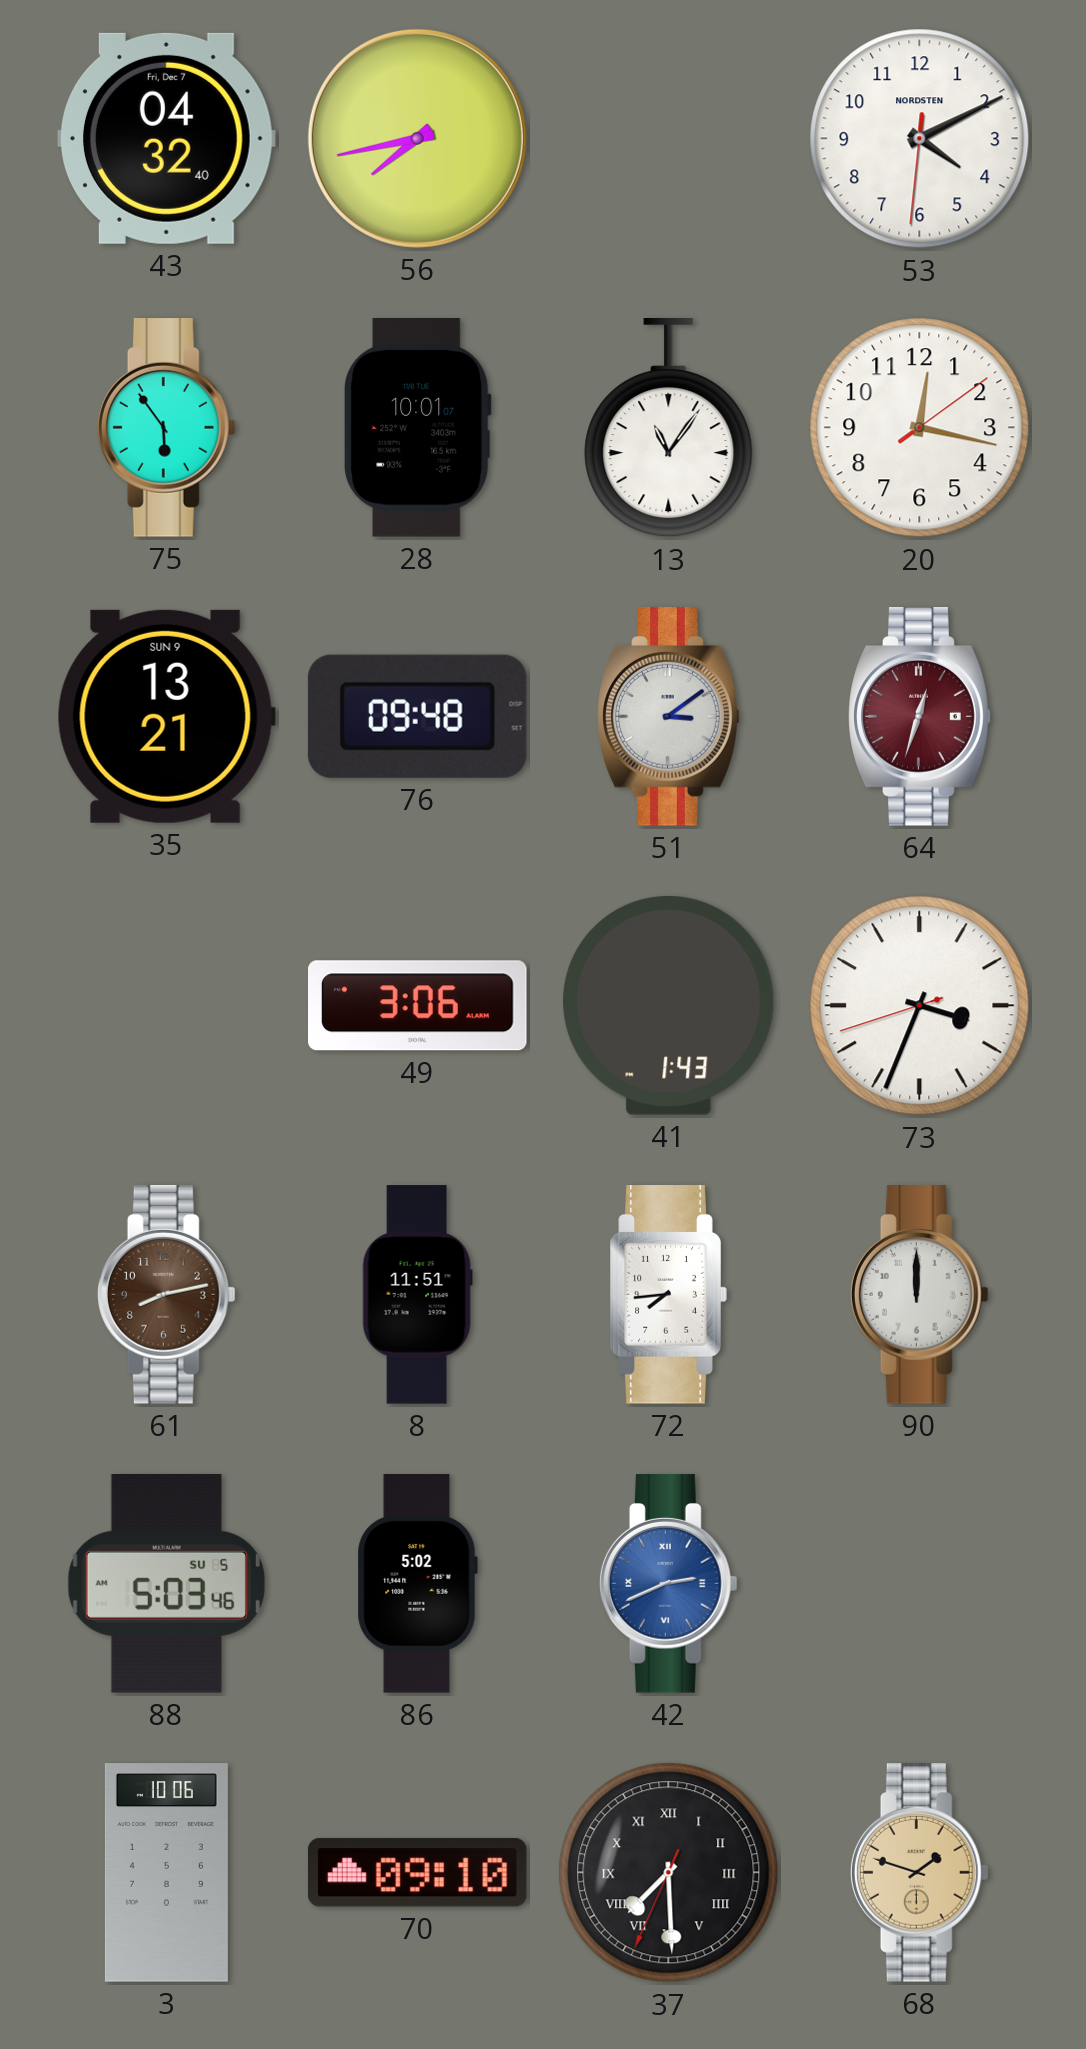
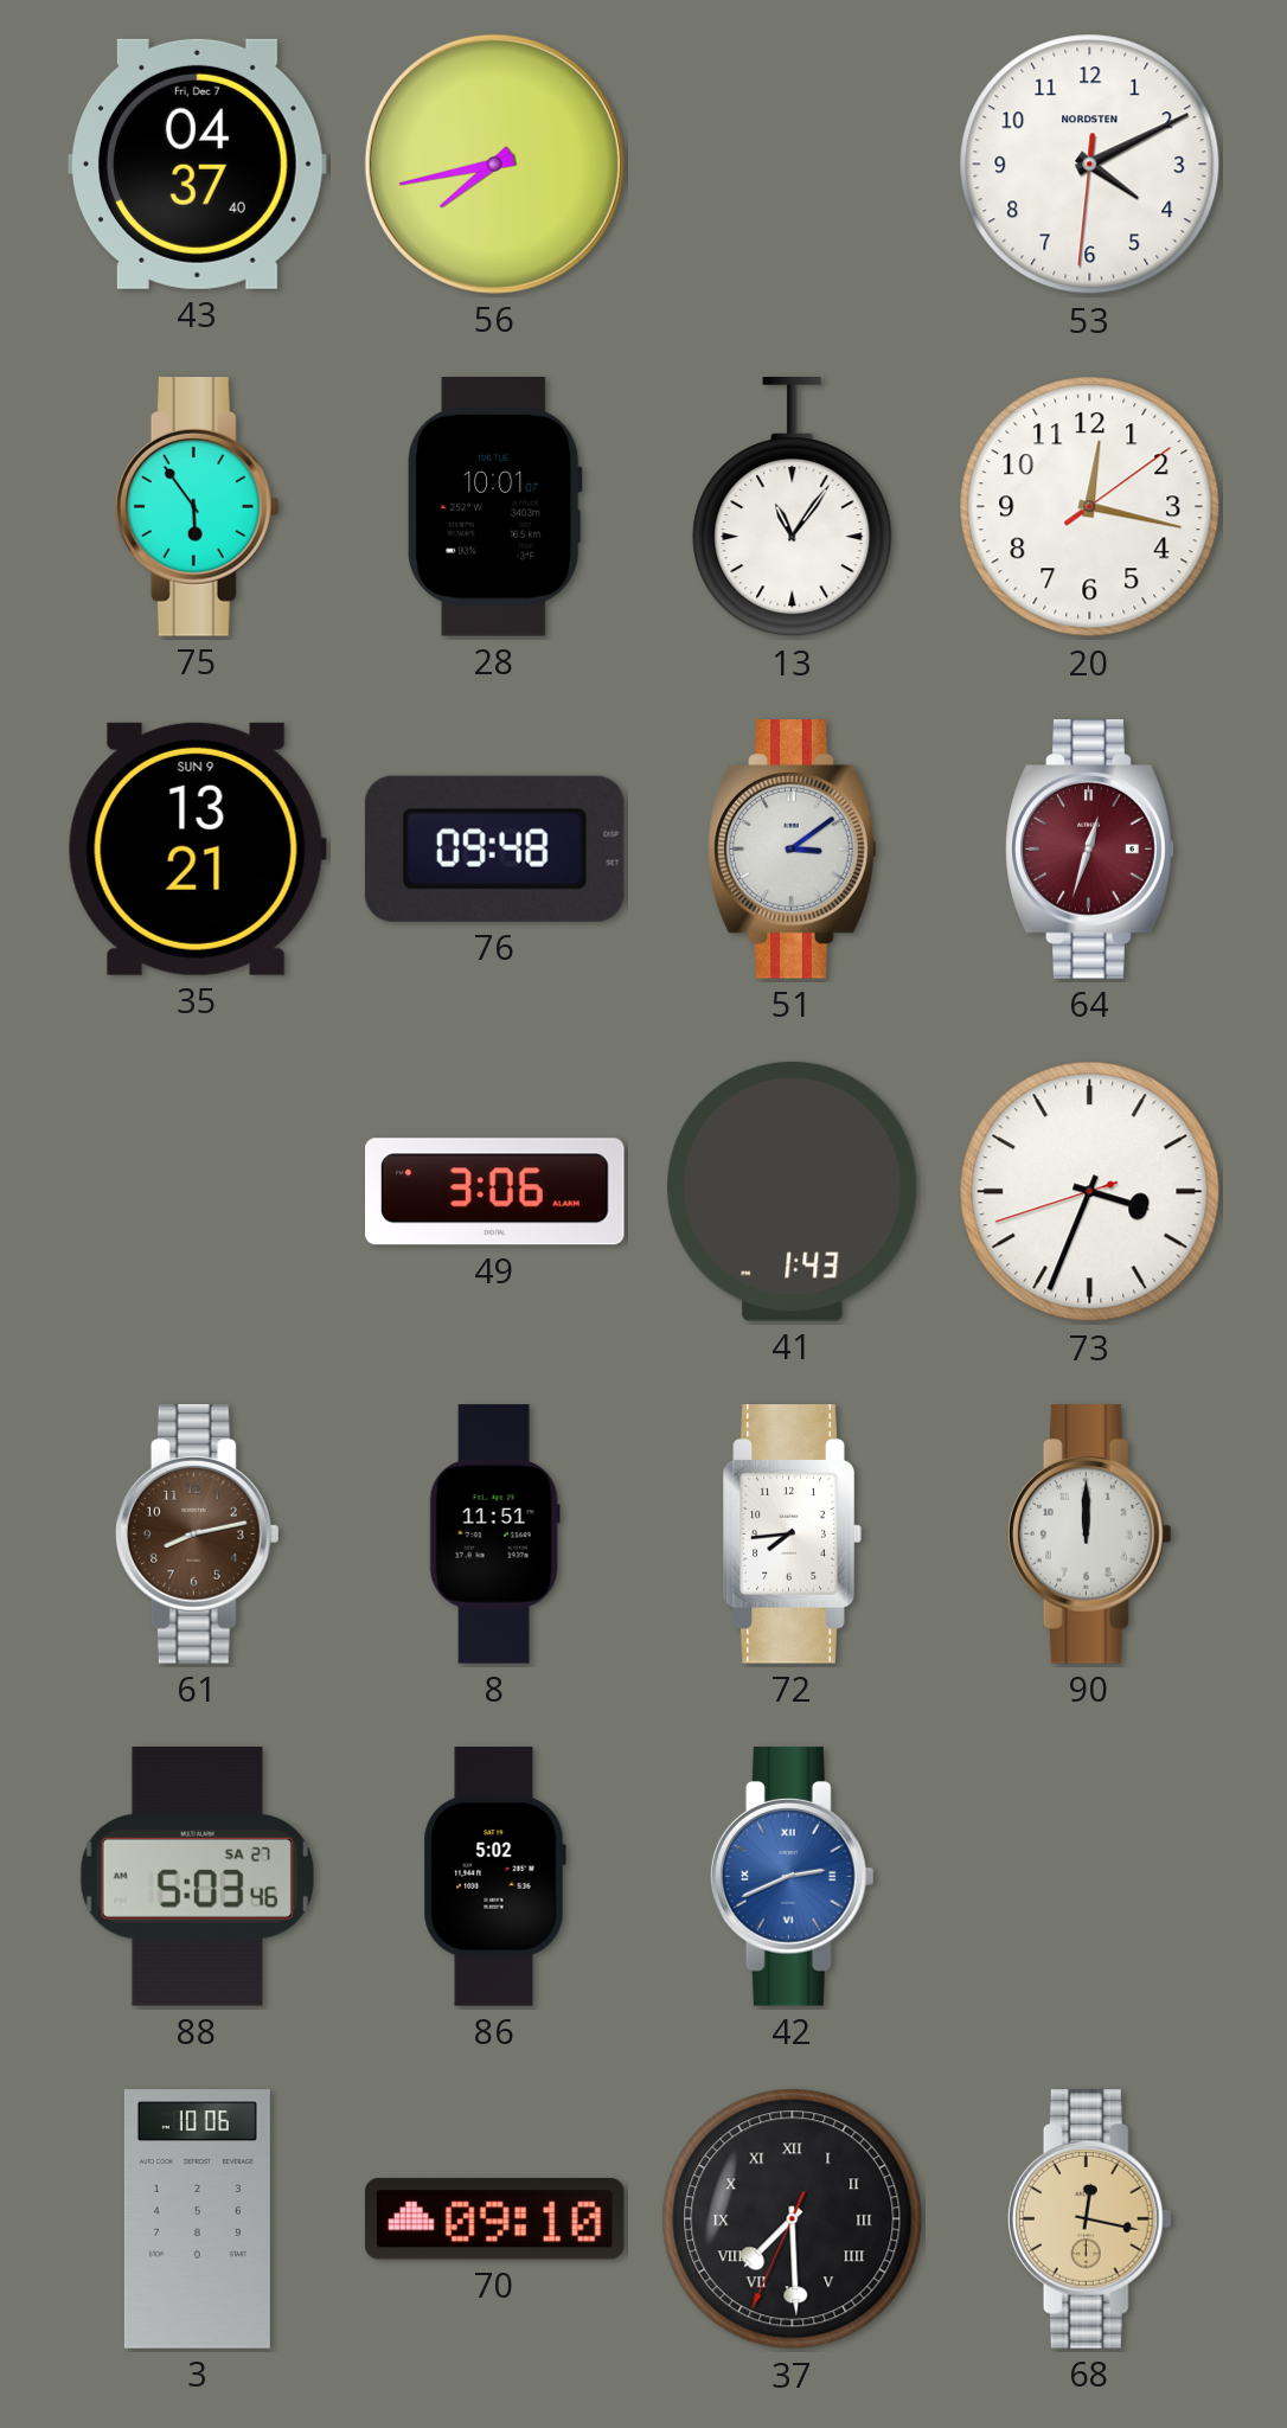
43: 04:32 -> 04:37 (198, 164)
88 date: SU 5 -> SA 27 (197, 1877)
68: 1:48 -> 12:17 (1089, 2219)
